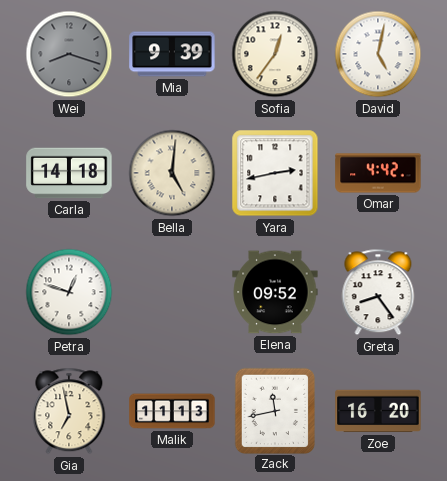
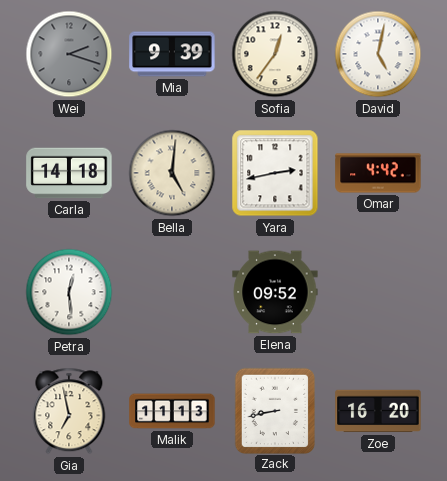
Wei: 8:18 -> 2:18 (69, 54)
Petra: 12:48 -> 12:29 (69, 292)
Greta: 8:24 -> none (378, 292)
Zack: 11:43 -> 8:43 (274, 410)
